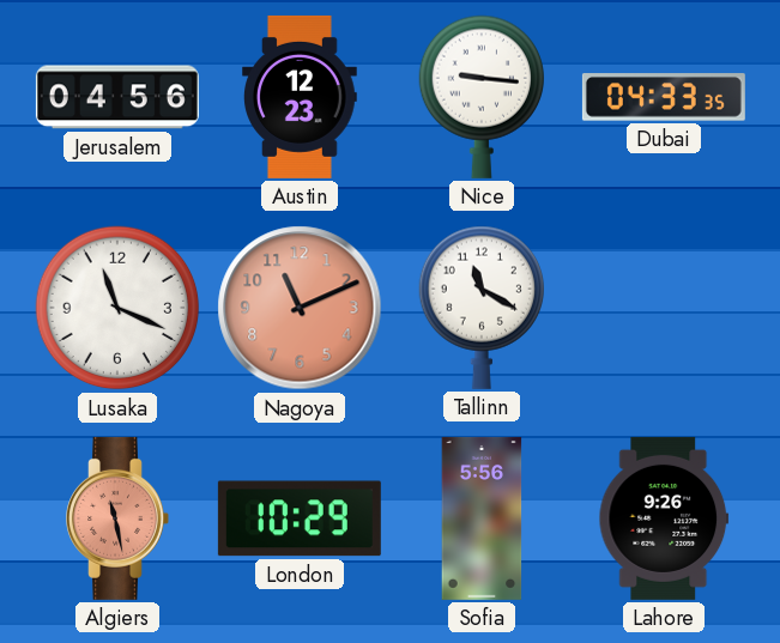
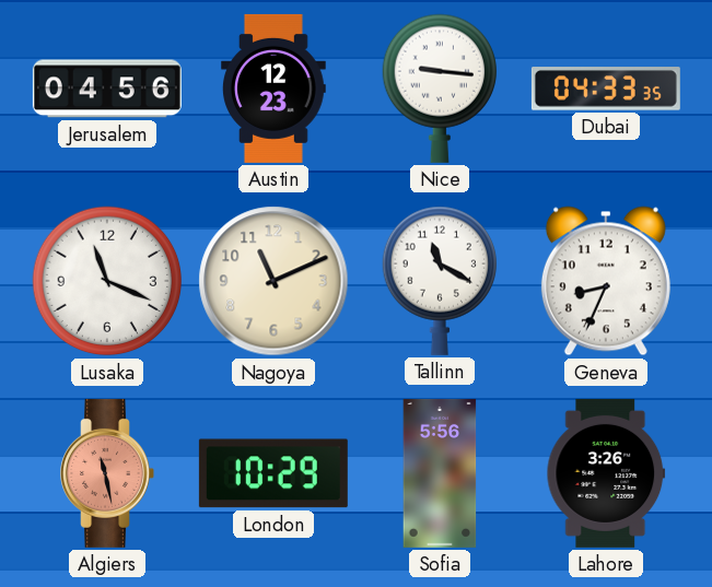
Nagoya dial: salmon -> cream (273, 281)
Geneva: none -> 8:34 (606, 281)
Lahore: 9:26 -> 3:26 (606, 473)
